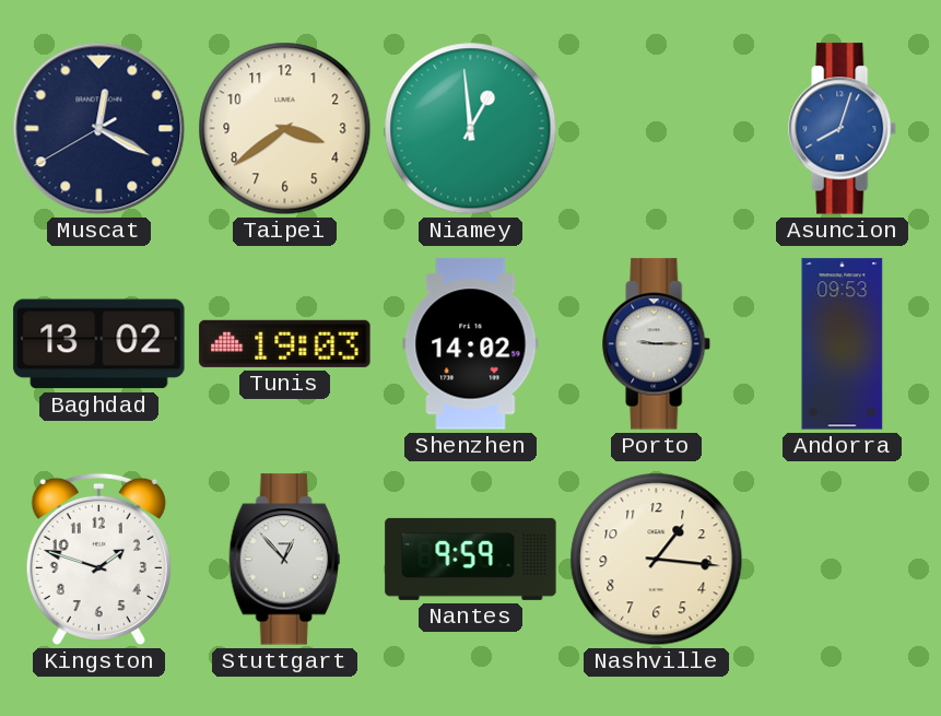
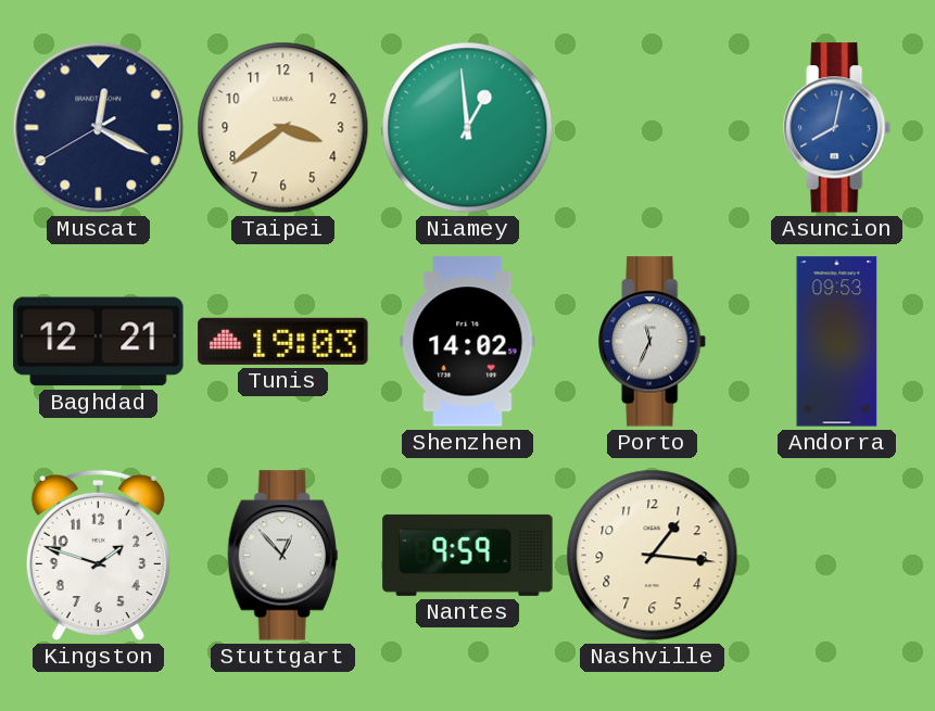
Asuncion: 8:03 -> 8:02 (837, 128)
Baghdad: 13:02 -> 12:21 (99, 342)
Porto: 9:15 -> 11:34 (653, 342)
